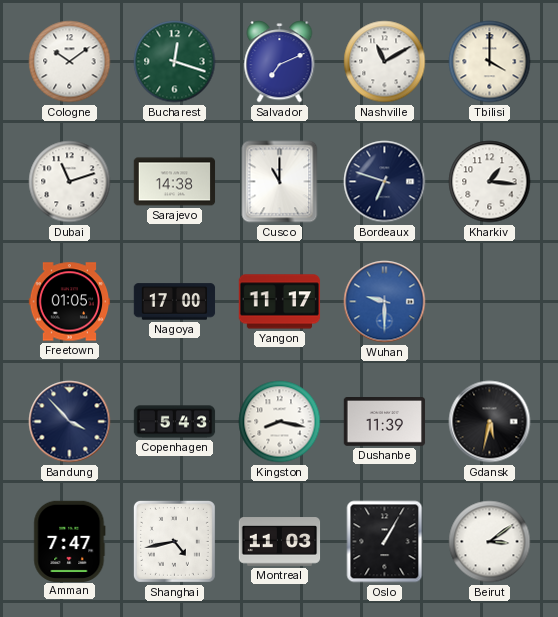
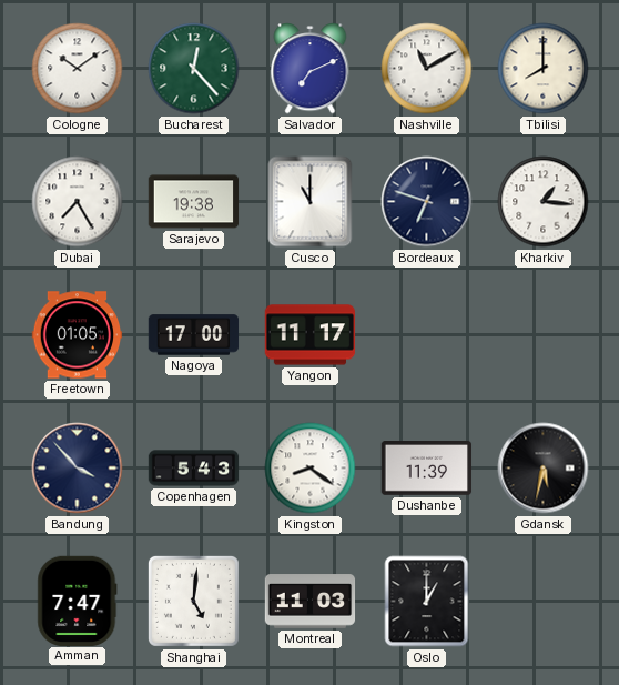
Bucharest: 12:18 -> 12:23 (194, 69)
Tbilisi: 4:00 -> 8:00 (544, 69)
Dubai: 11:12 -> 7:25 (78, 202)
Sarajevo: 14:38 -> 19:38 (194, 202)
Wuhan: 9:30 -> none (385, 302)
Kingston: 8:17 -> 8:21 (311, 469)
Shanghai: 4:43 -> 5:01 (193, 601)
Oslo: 1:05 -> 1:00 (427, 602)
Beirut: 3:09 -> none (490, 542)
